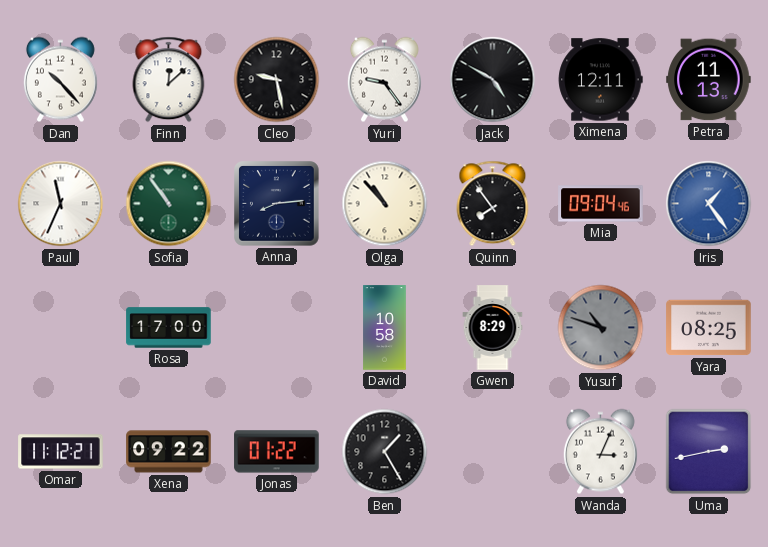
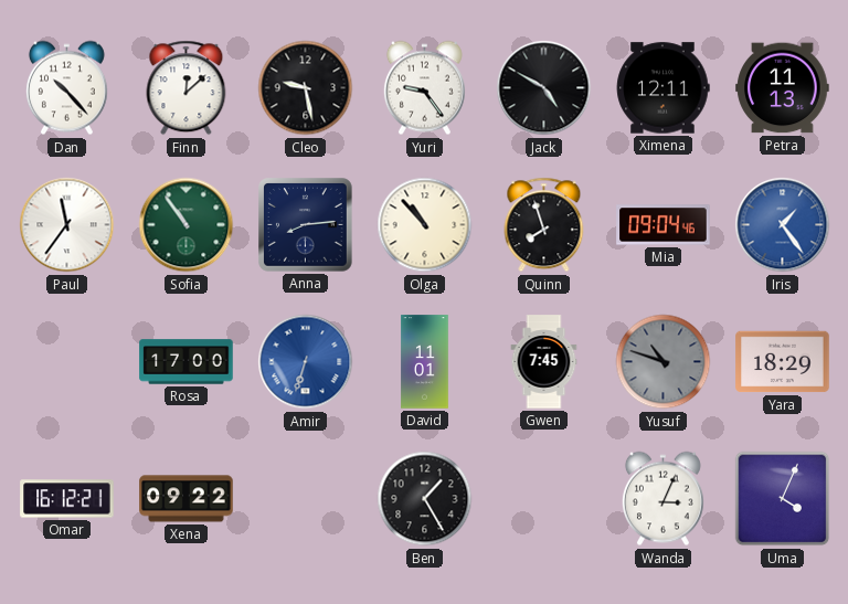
Paul: 11:34 -> 11:36 (67, 225)
Quinn: 7:54 -> 7:57 (544, 225)
Amir: none -> 6:33 (306, 362)
David: 10:58 -> 11:01 (425, 362)
Gwen: 8:29 -> 7:45 (544, 362)
Yara: 08:25 -> 18:29 (783, 362)
Omar: 11:12 -> 16:12 (67, 499)
Jonas: 01:22 -> none (277, 452)
Uma: 2:43 -> 4:04 (783, 499)
